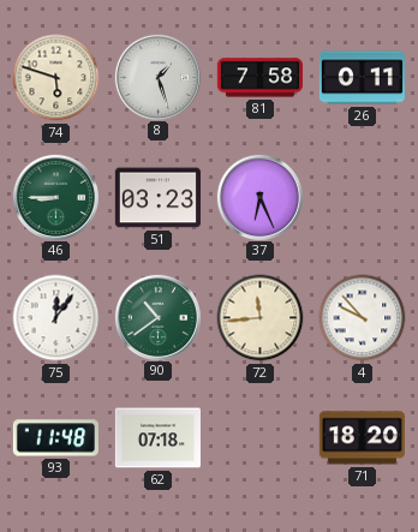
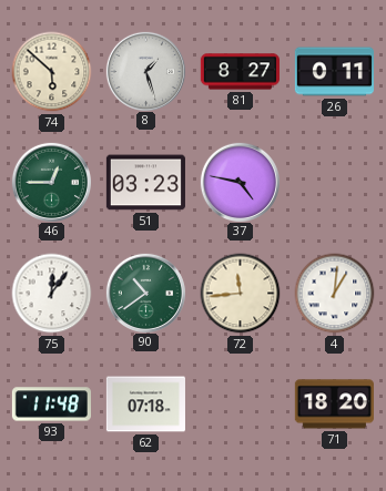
74: 5:48 -> 5:52 (52, 72)
81: 7:58 -> 8:27 (240, 72)
46: 8:45 -> 12:45 (51, 182)
37: 6:26 -> 4:47 (240, 182)
4: 9:53 -> 1:01 (335, 294)
